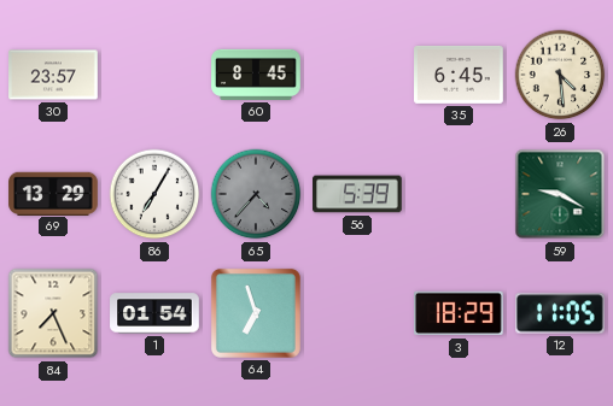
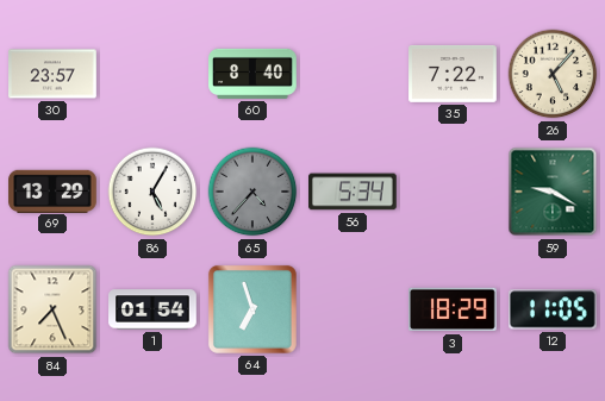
60: 8:45 -> 8:40 (252, 74)
35: 6:45 -> 7:22 (453, 74)
26: 4:29 -> 5:07 (553, 74)
86: 7:05 -> 5:05 (152, 192)
56: 5:39 -> 5:34 (353, 192)
